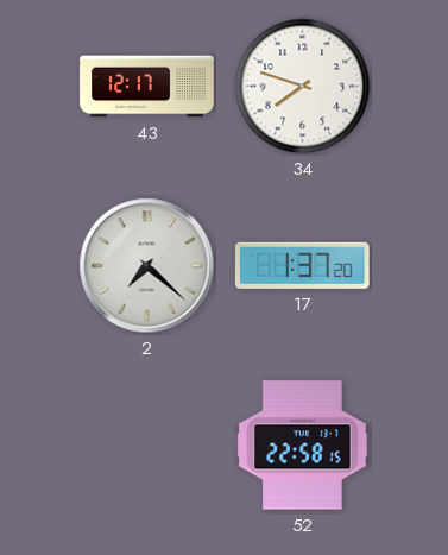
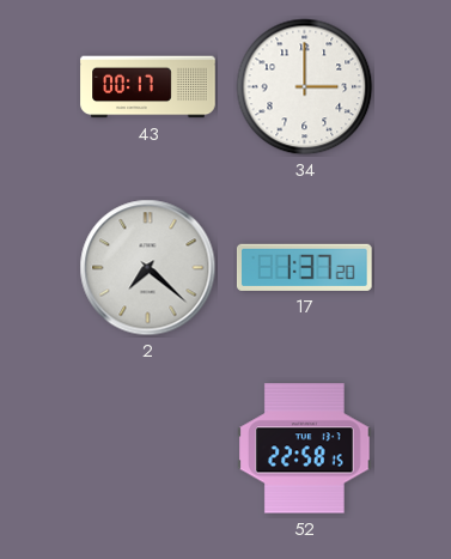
43: 12:17 -> 00:17 (148, 87)
34: 7:48 -> 3:00 (305, 87)
